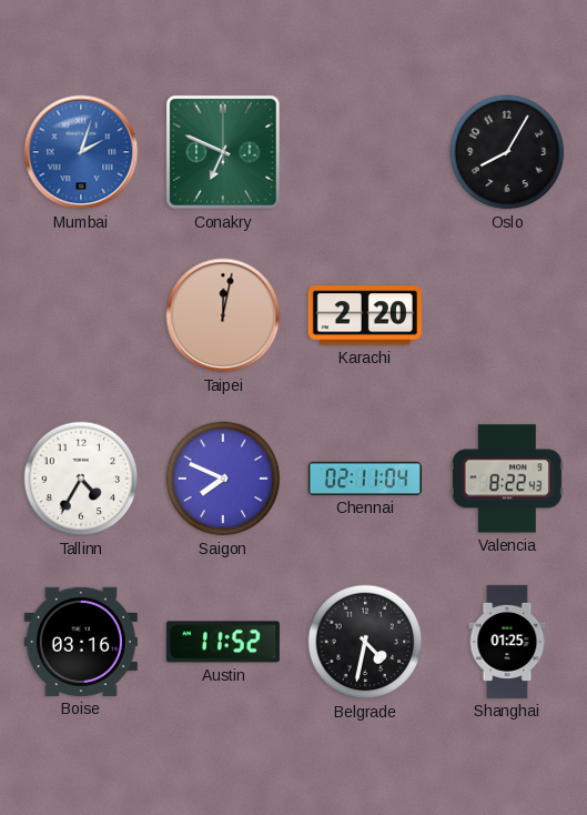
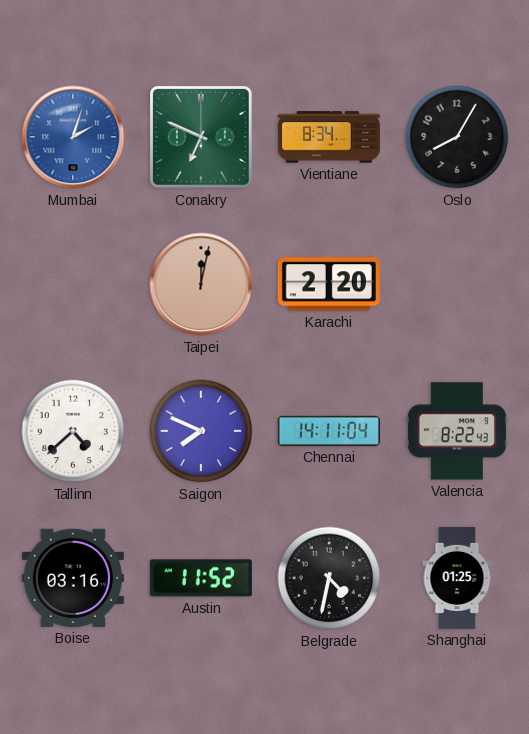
Vientiane: none -> 8:34 (329, 137)
Tallinn: 4:35 -> 4:38 (73, 431)
Chennai: 02:11 -> 14:11 (329, 431)
